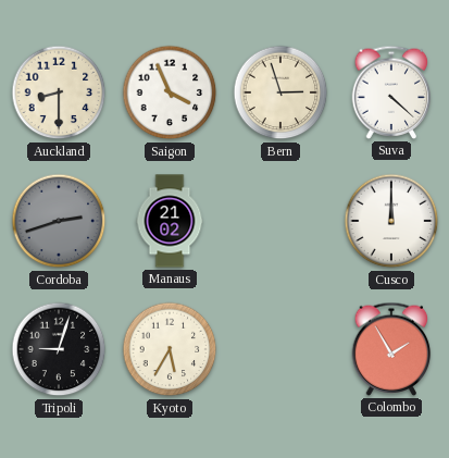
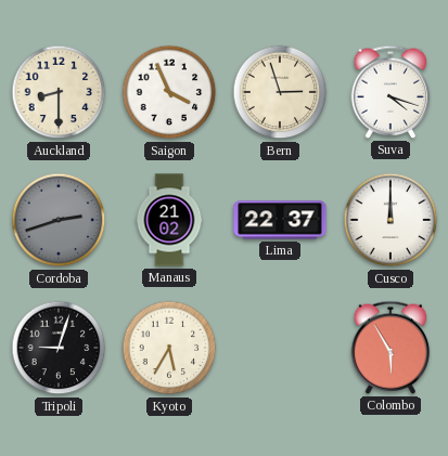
Suva: 4:22 -> 4:18 (391, 92)
Lima: none -> 22:37 (280, 220)
Colombo: 1:55 -> 5:55 (391, 348)
